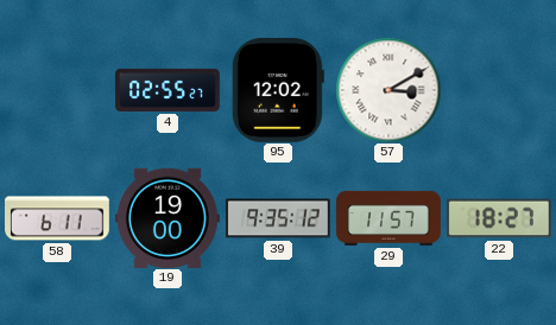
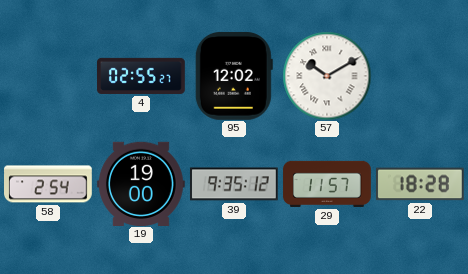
57: 3:10 -> 10:10 (327, 76)
58: 6:11 -> 2:54 (49, 184)
22: 18:27 -> 18:28 (420, 184)
